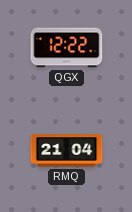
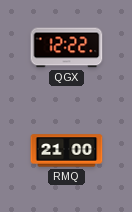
RMQ: 21:04 -> 21:00 (67, 151)
